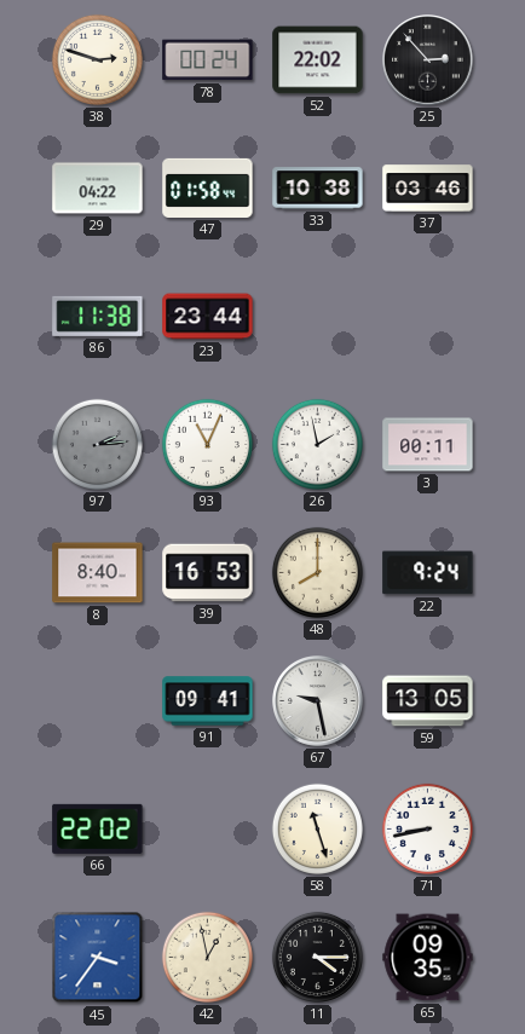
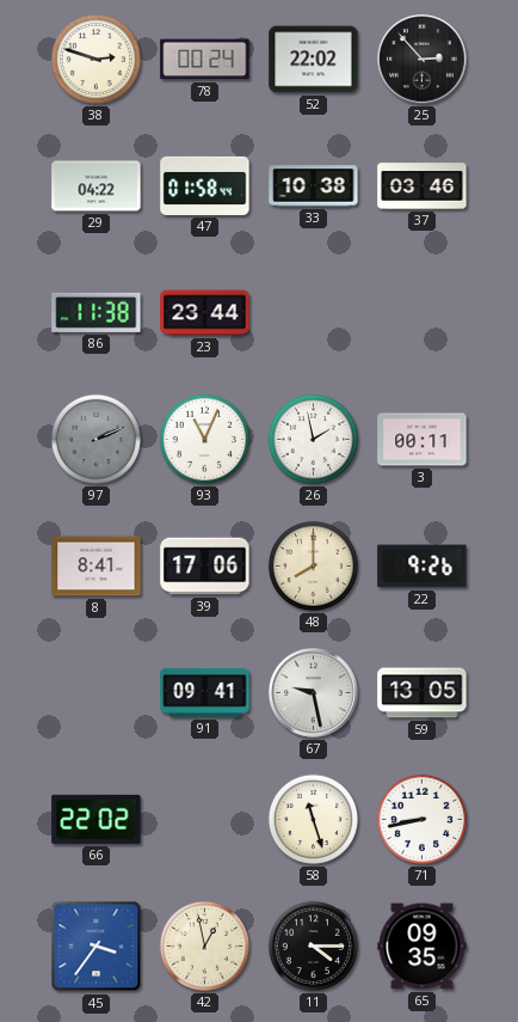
97: 2:14 -> 2:11 (95, 439)
8: 8:40 -> 8:41 (97, 567)
39: 16:53 -> 17:06 (205, 567)
22: 9:24 -> 9:26 (423, 567)
